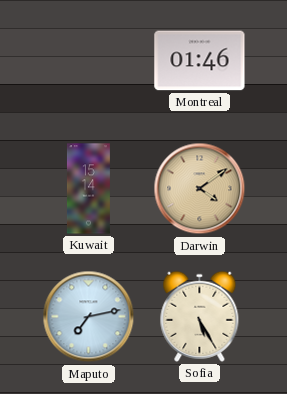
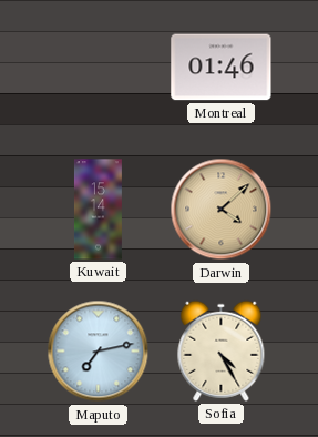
Darwin: 4:09 -> 4:08 (222, 210)
Sofia: 5:25 -> 4:25 (222, 350)
